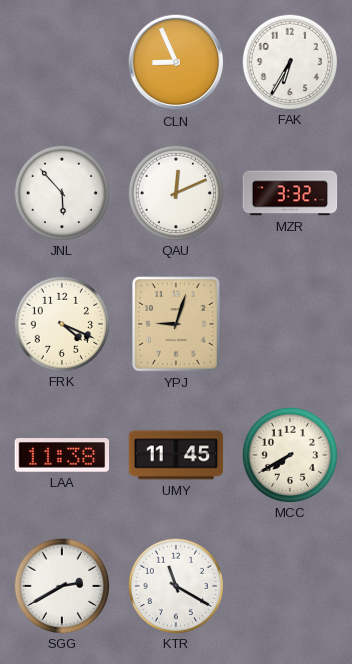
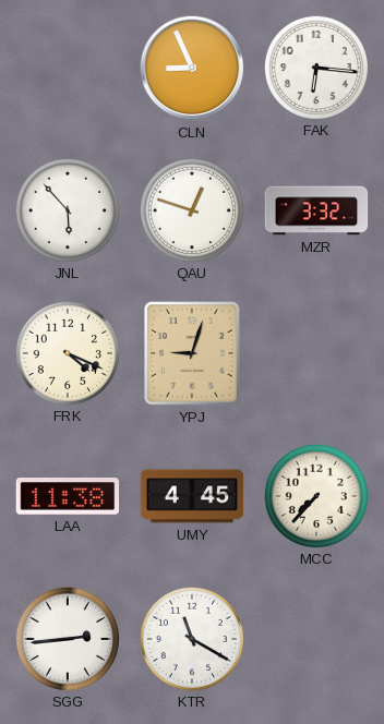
FAK: 6:35 -> 6:16 (315, 67)
QAU: 12:11 -> 12:48 (191, 209)
UMY: 11:45 -> 4:45 (192, 496)
MCC: 7:40 -> 7:37 (315, 495)
SGG: 2:40 -> 2:44 (67, 638)
